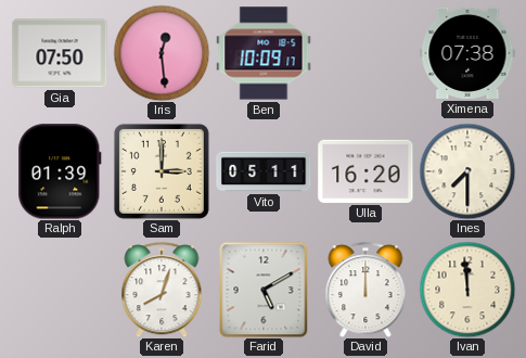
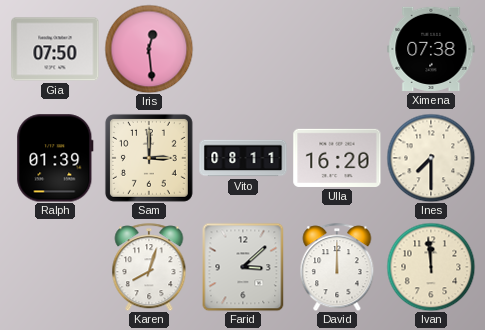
Ben: 10:09 -> none (264, 53)
Vito: 05:11 -> 08:11 (243, 158)
Farid: 5:10 -> 3:08 (243, 267)
